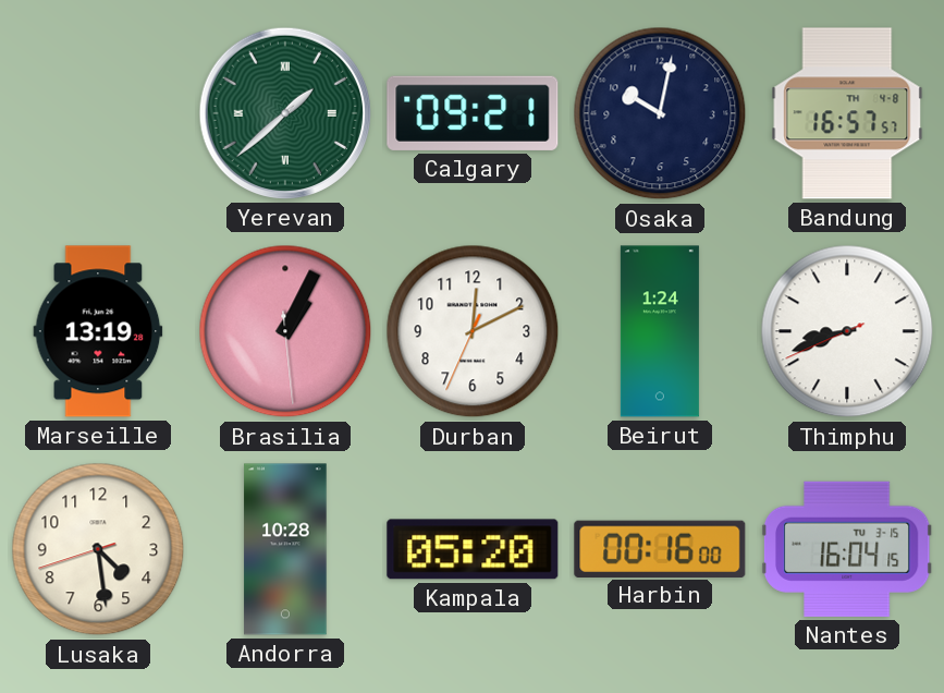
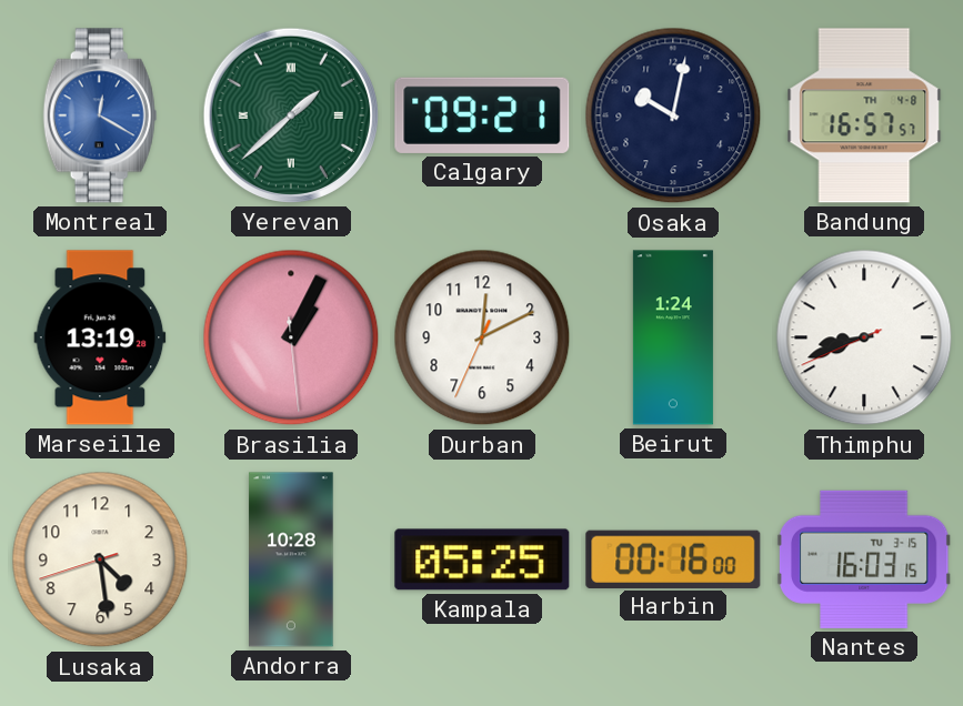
Montreal: none -> 12:20 (100, 115)
Kampala: 05:20 -> 05:25 (482, 559)
Nantes: 16:04 -> 16:03 (864, 559)
